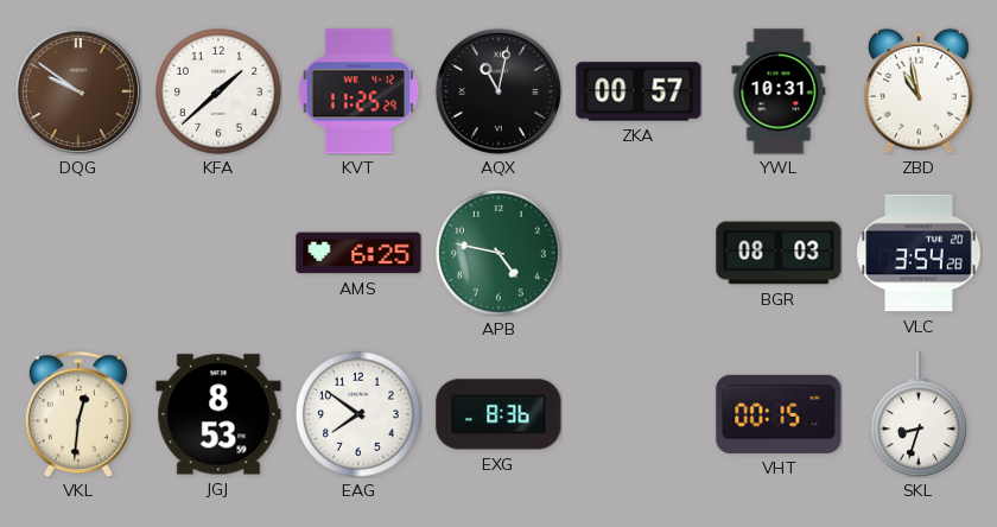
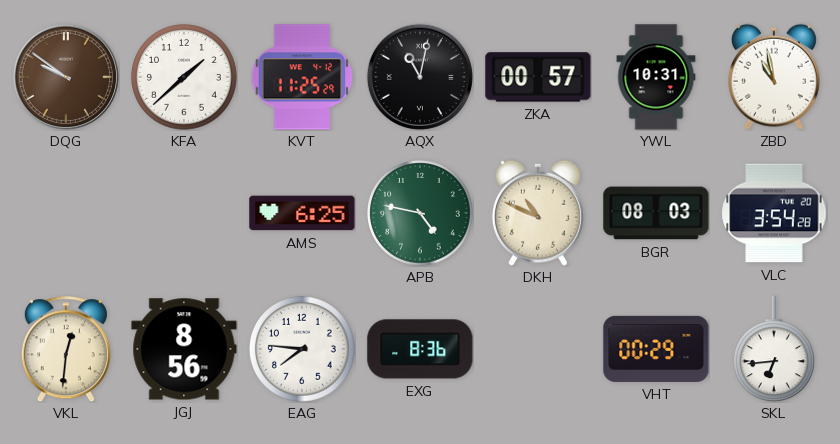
DKH: none -> 10:49 (538, 213)
JGJ: 8:53 -> 8:56 (184, 349)
EAG: 7:51 -> 7:46 (303, 350)
VHT: 00:15 -> 00:29 (656, 349)
SKL: 8:33 -> 6:44 (774, 349)
